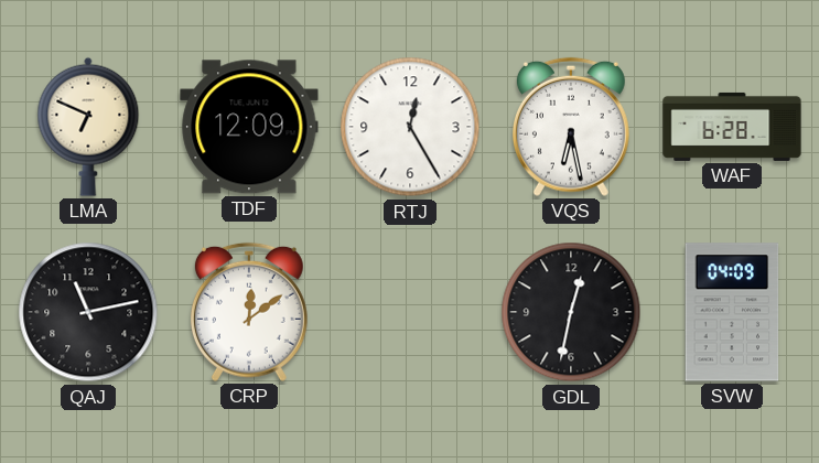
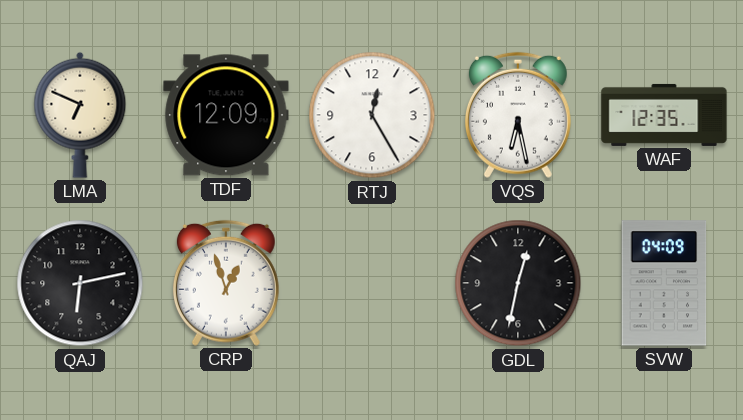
WAF: 6:28 -> 12:35 (664, 115)
QAJ: 11:13 -> 6:13 (80, 283)
CRP: 12:09 -> 12:57 (226, 283)
